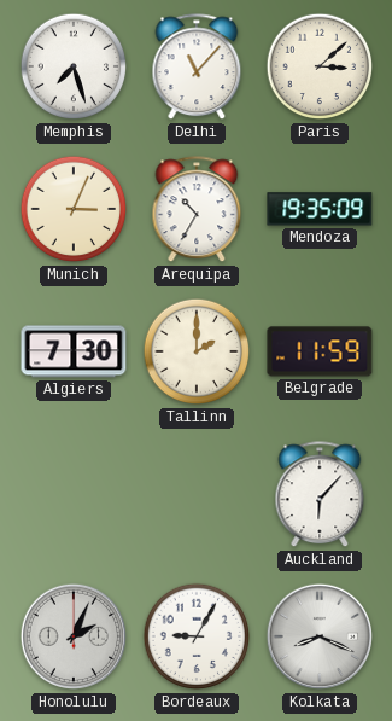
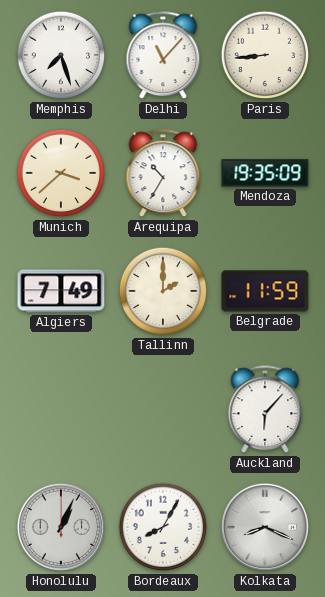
Paris: 3:08 -> 8:44 (265, 55)
Munich: 3:04 -> 3:38 (61, 173)
Algiers: 7:30 -> 7:49 (61, 291)
Honolulu: 2:04 -> 1:04 (61, 527)
Bordeaux: 9:05 -> 8:05 (163, 527)
